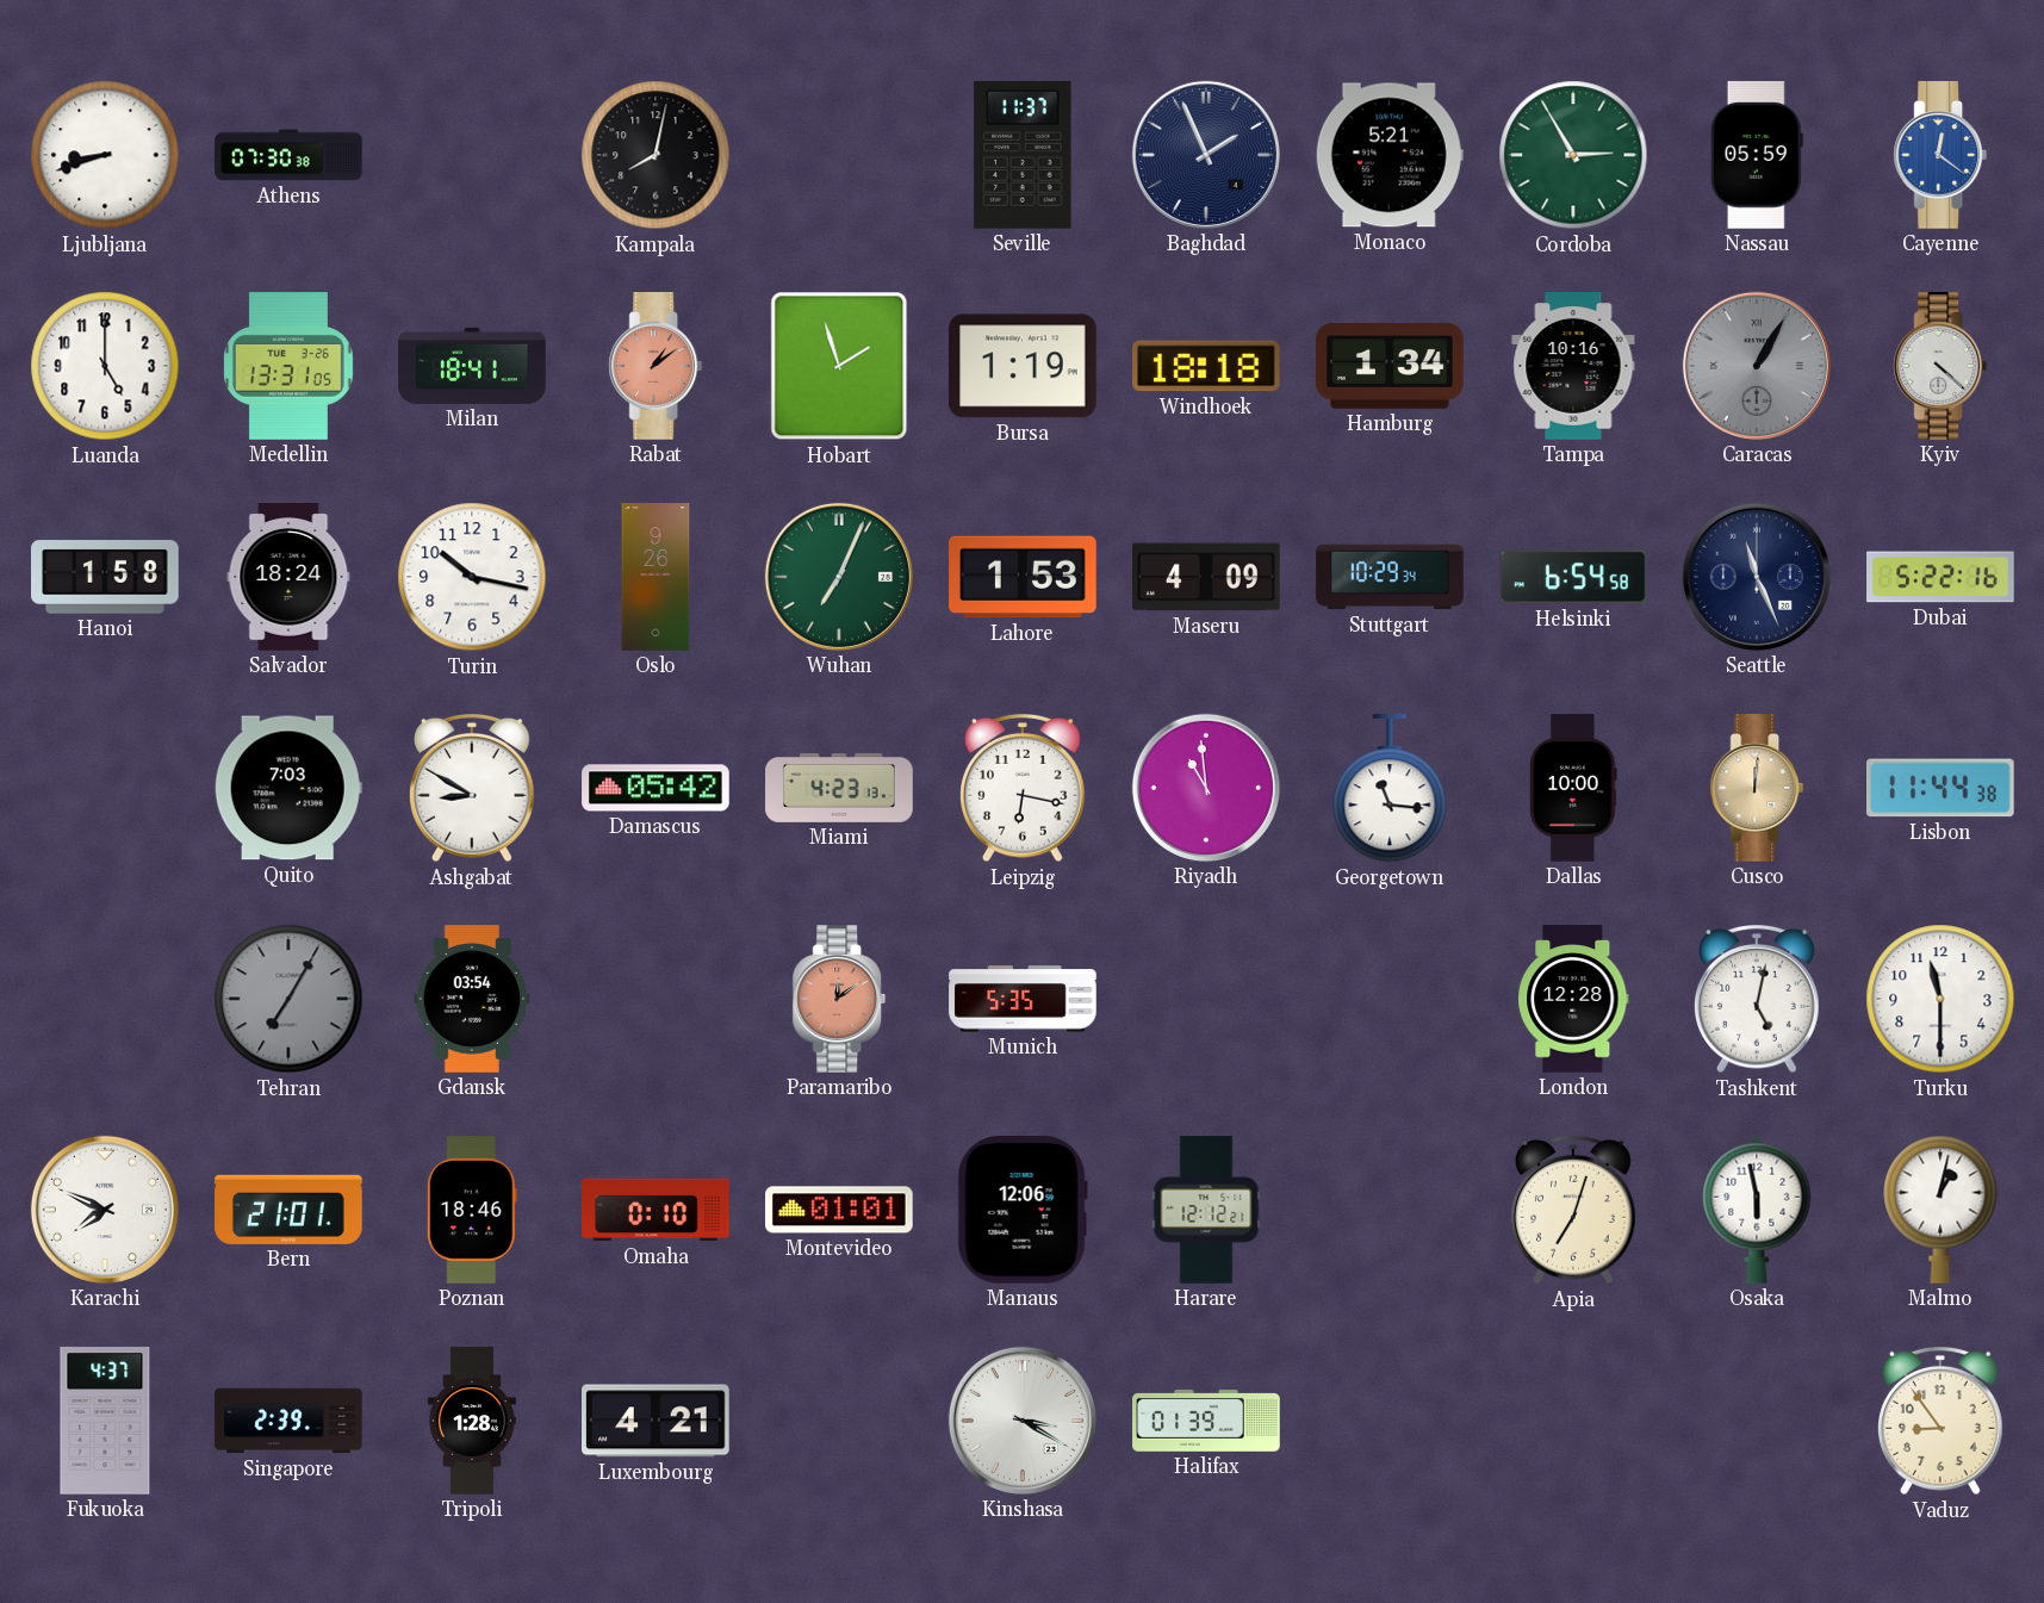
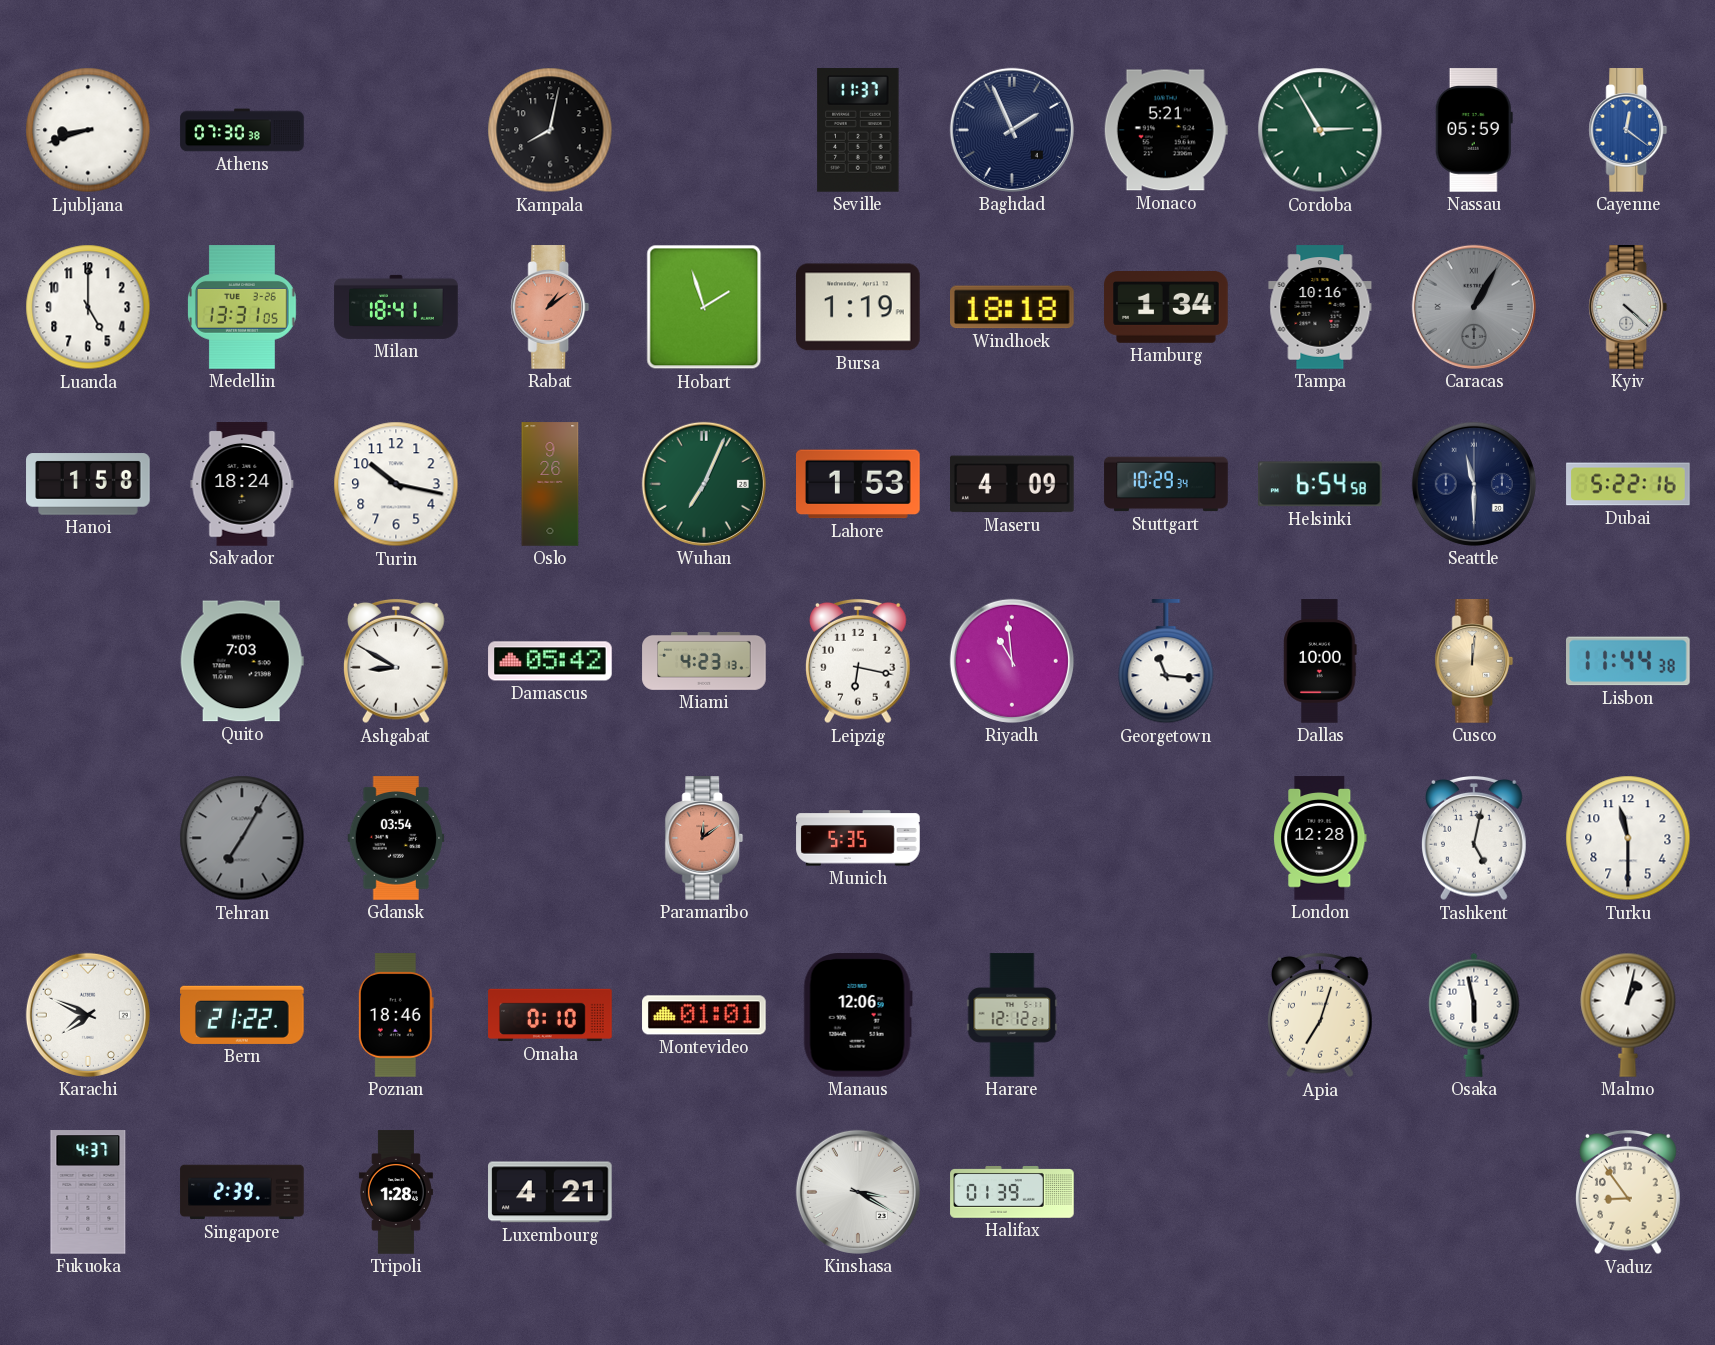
Seattle: 11:26 -> 11:30 (1474, 484)
Bern: 21:01 -> 21:22 (242, 1015)
